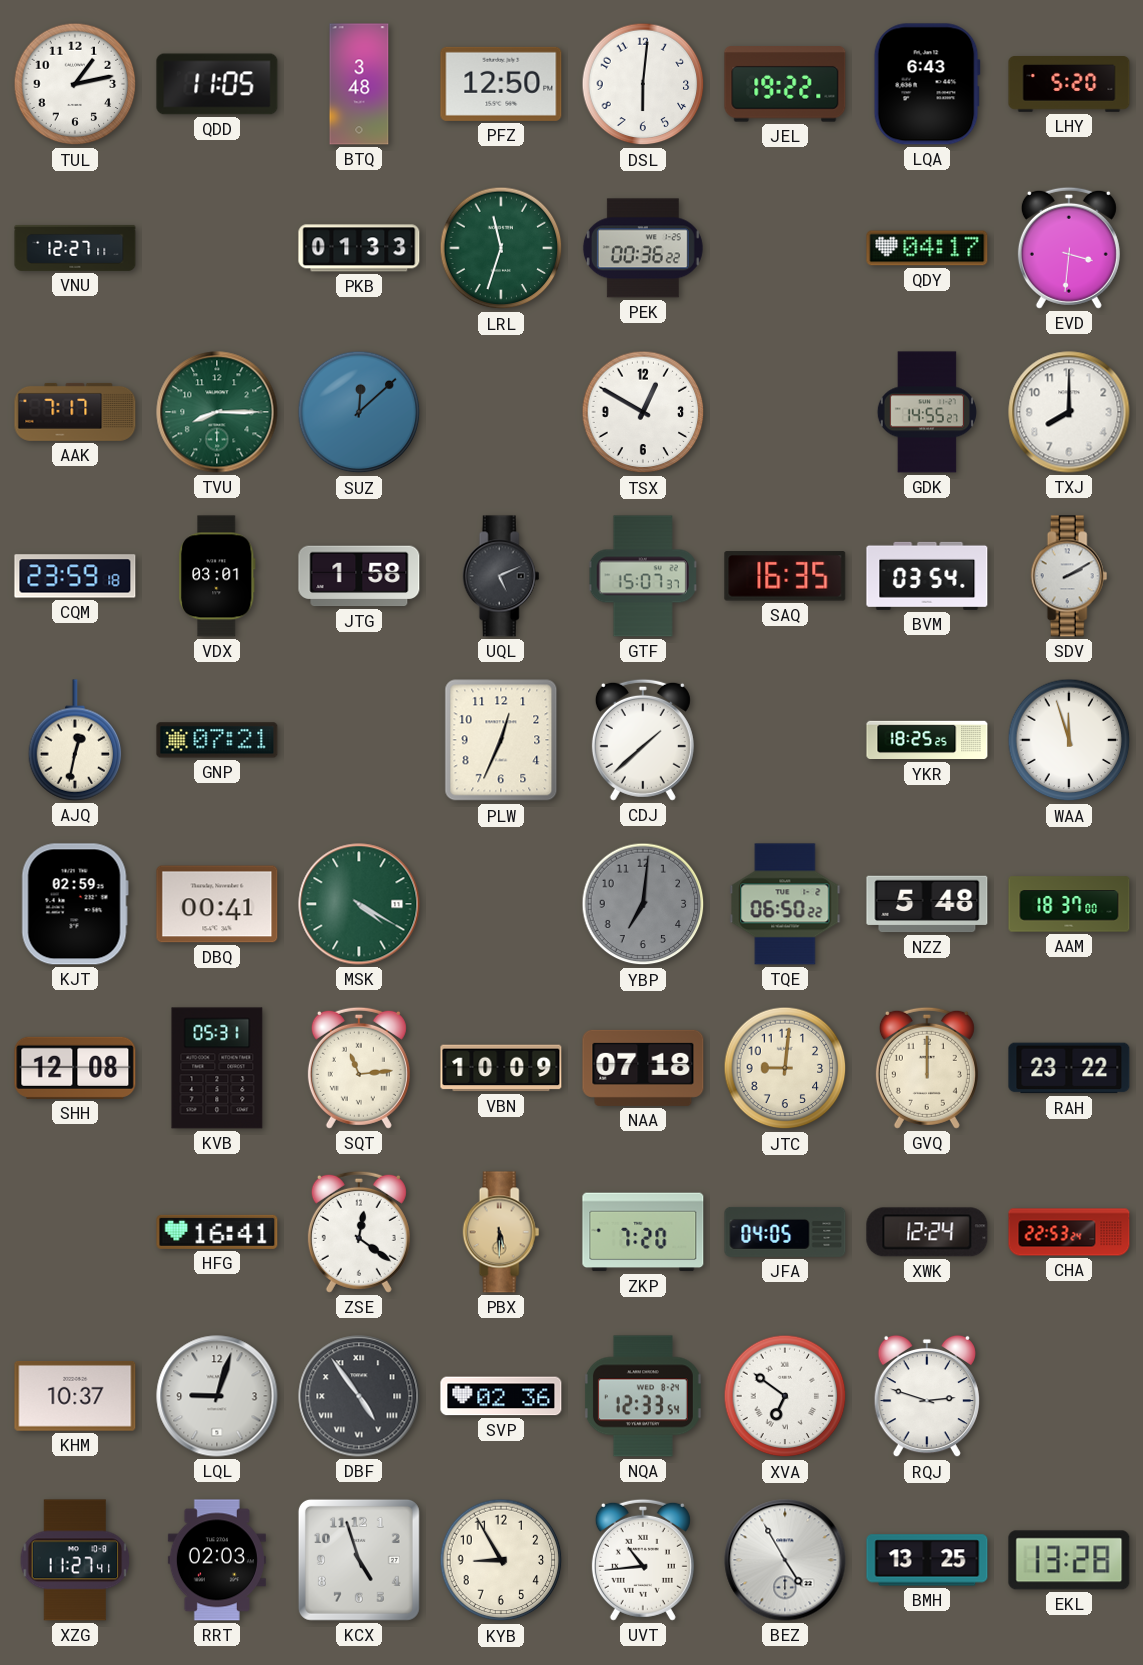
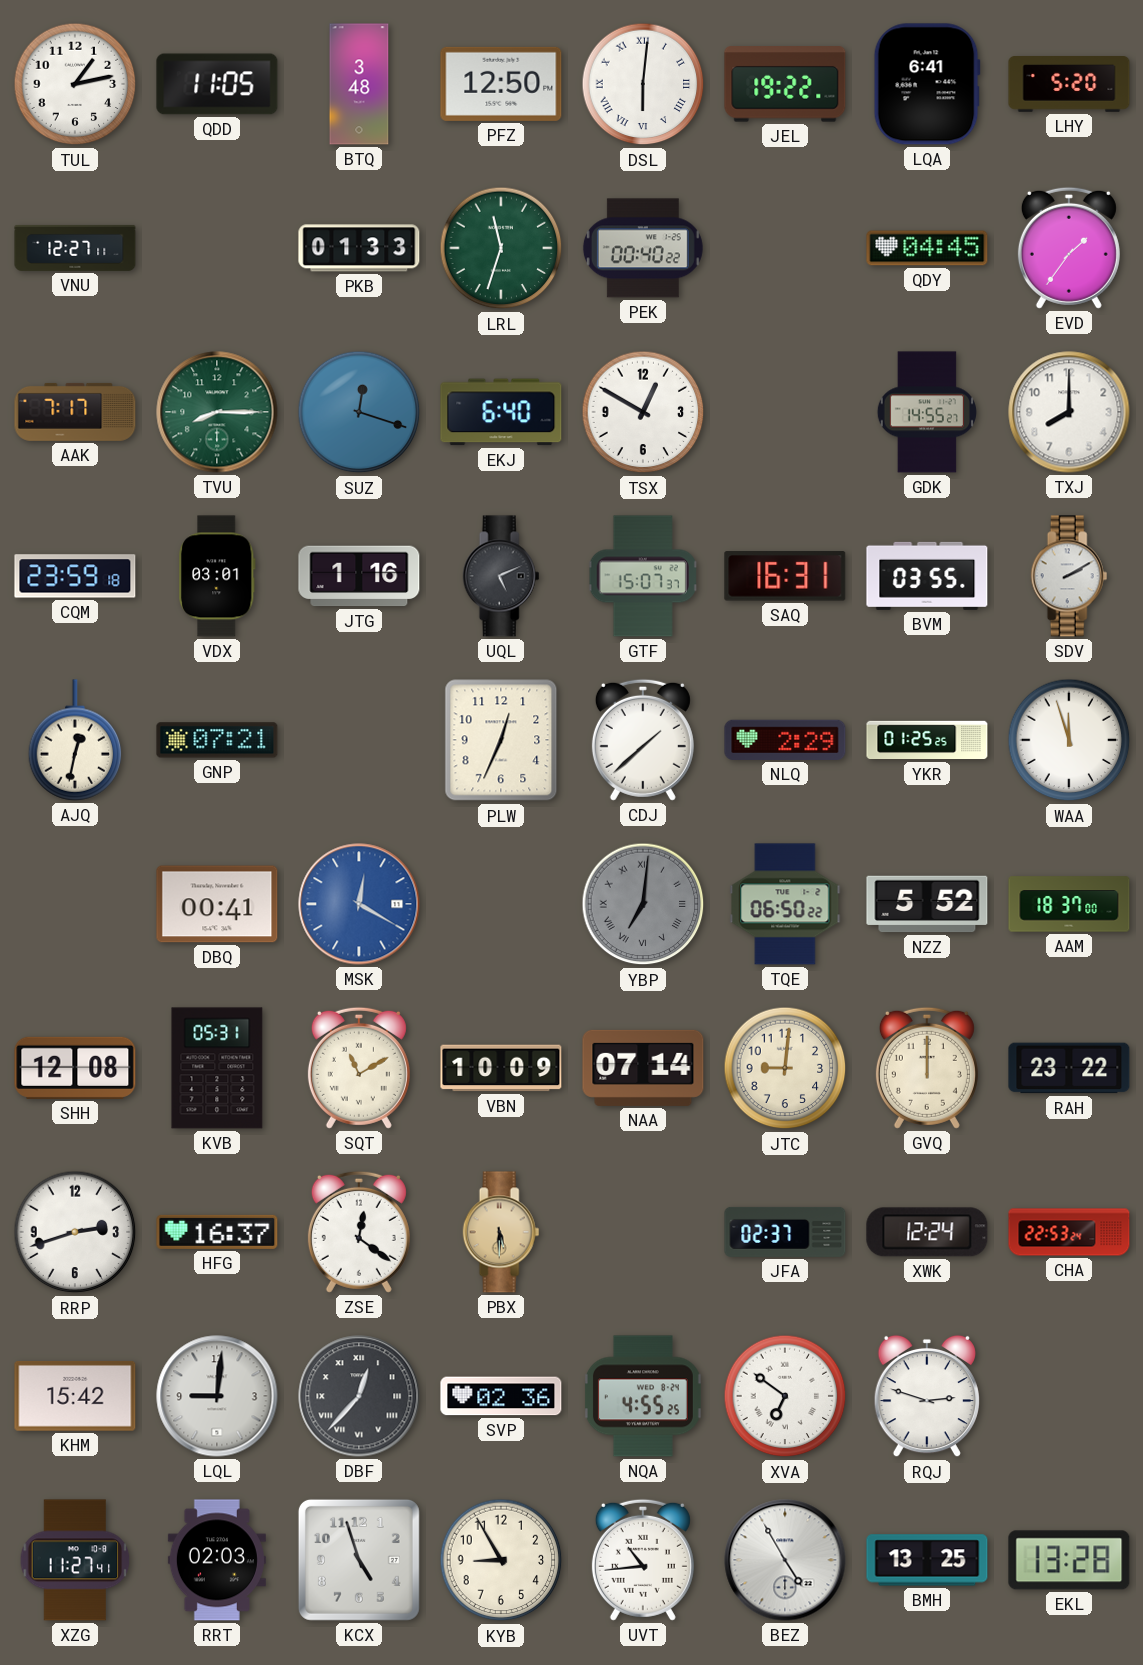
DSL numerals: Arabic -> Roman (643, 84)
LQA: 6:43 -> 6:41 (927, 84)
PEK: 00:36 -> 00:40 (643, 248)
QDY: 04:17 -> 04:45 (927, 248)
EVD: 3:31 -> 1:36 (1069, 248)
SUZ: 12:08 -> 12:18 (359, 412)
EKJ: none -> 6:40 (501, 412)
JTG: 1:58 -> 1:16 (359, 576)
SAQ: 16:35 -> 16:31 (785, 576)
BVM: 03:54 -> 03:55 (927, 576)
NLQ: none -> 2:29 (785, 740)
YKR: 18:25 -> 01:25 (927, 740)
KJT: 02:59 -> none (75, 904)
MSK: 4:20 -> 12:20 (359, 904)
MSK dial: green -> blue (359, 904)
YBP numerals: Arabic -> Roman (643, 904)
NZZ: 5:48 -> 5:52 (927, 904)
SQT: 11:14 -> 11:10 (359, 1068)
NAA: 07:18 -> 07:14 (643, 1068)
RRP: none -> 2:42 (75, 1232)
HFG: 16:41 -> 16:37 (217, 1232)
ZKP: 7:20 -> none (643, 1232)
JFA: 04:05 -> 02:37 (785, 1232)
KHM: 10:37 -> 15:42 (75, 1396)
LQL: 9:03 -> 9:01 (217, 1396)
DBF: 4:54 -> 12:37 (359, 1396)
NQA: 12:33 -> 4:55 (643, 1396)
